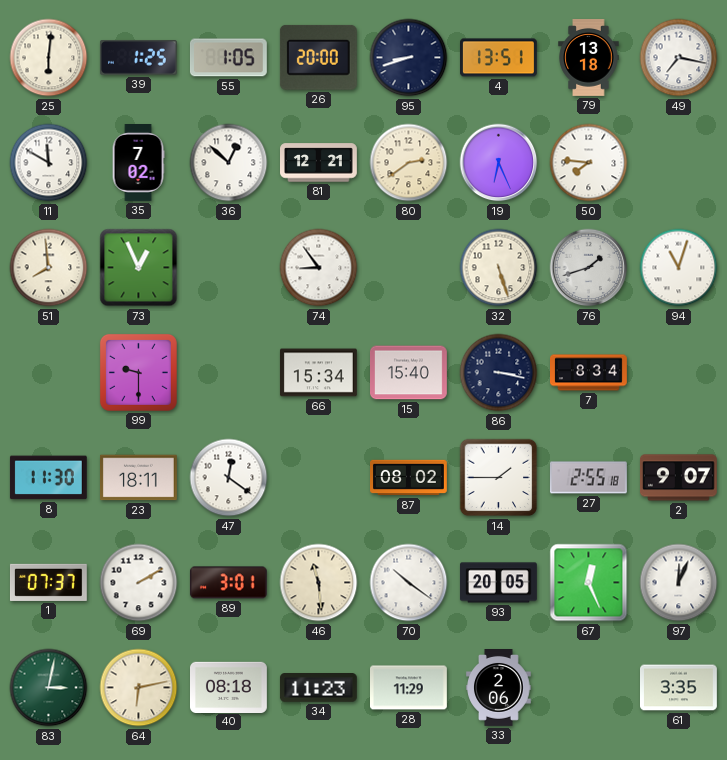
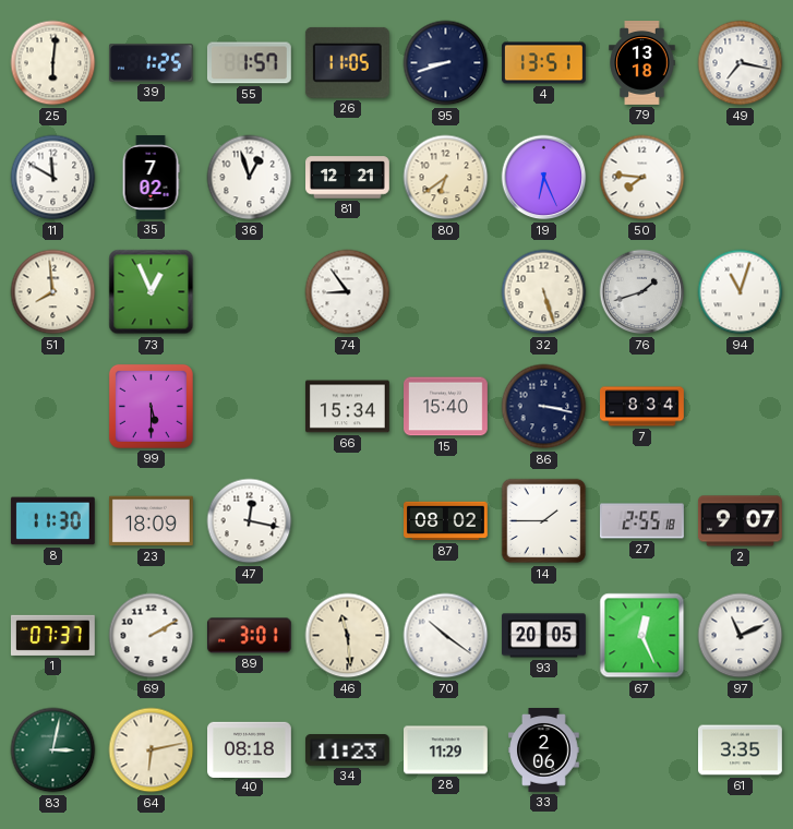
55: 1:05 -> 1:57 (249, 63)
26: 20:00 -> 11:05 (347, 62)
36: 12:52 -> 12:57 (250, 178)
80: 2:39 -> 6:39 (446, 178)
99: 9:30 -> 5:30 (151, 406)
23: 18:11 -> 18:09 (152, 521)
47: 12:21 -> 12:17 (250, 521)
97: 12:04 -> 11:11 (741, 636)
